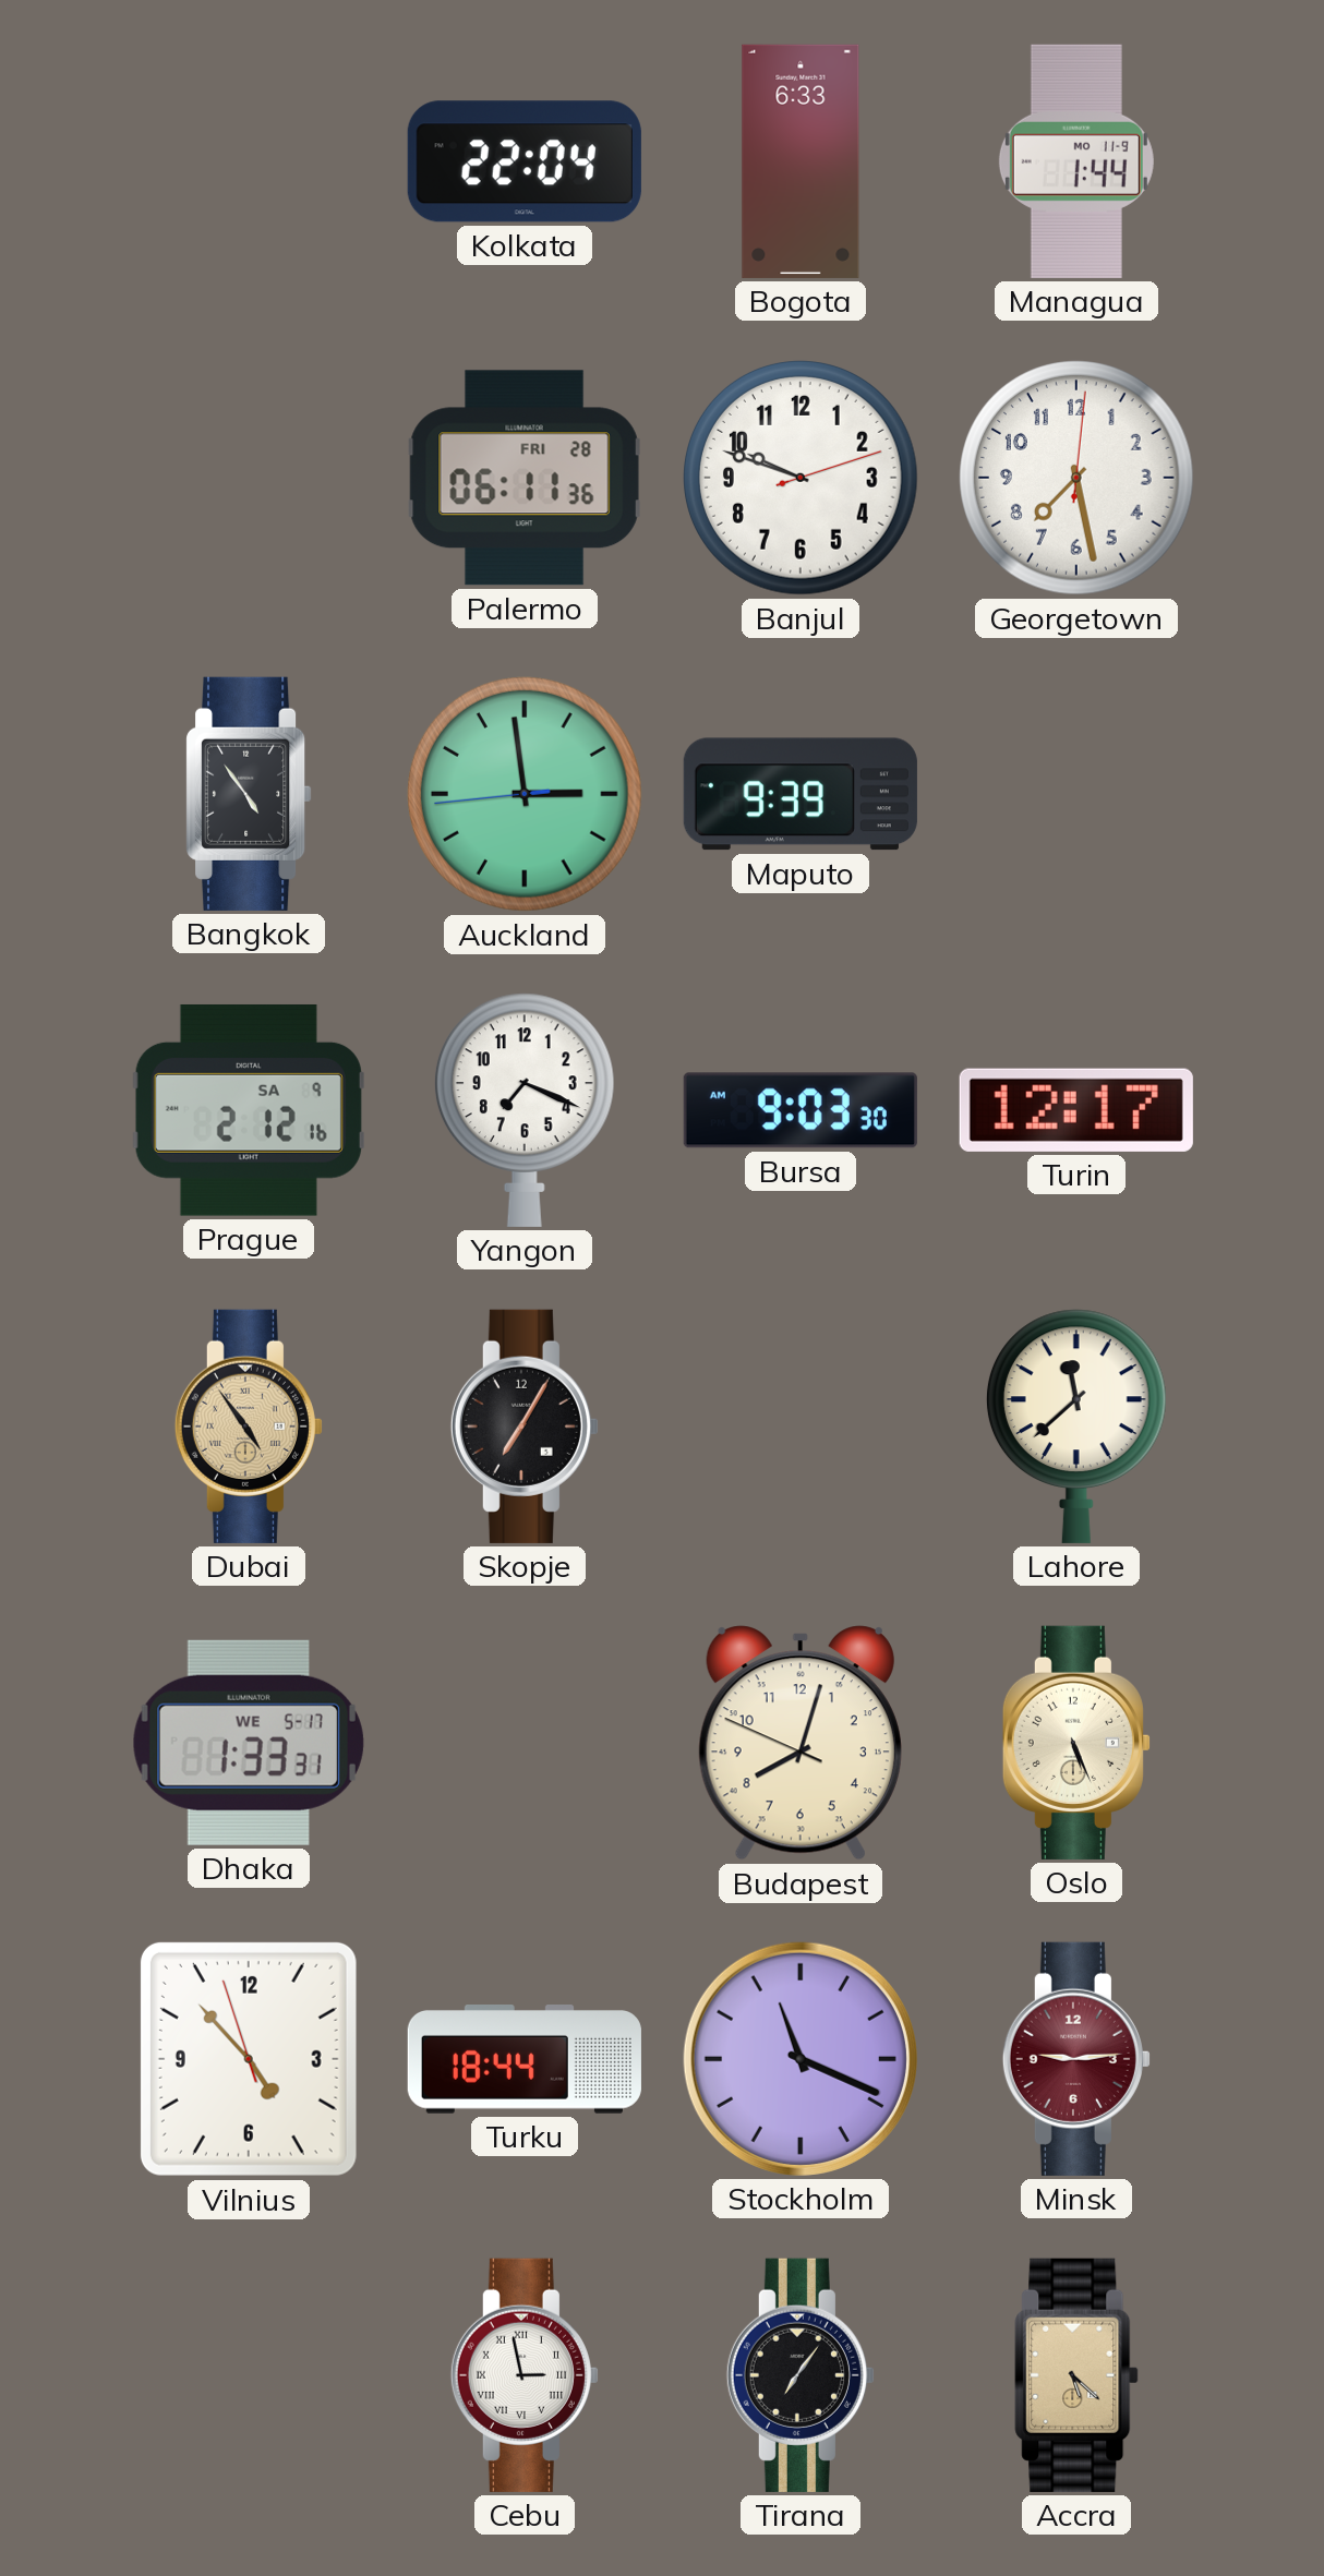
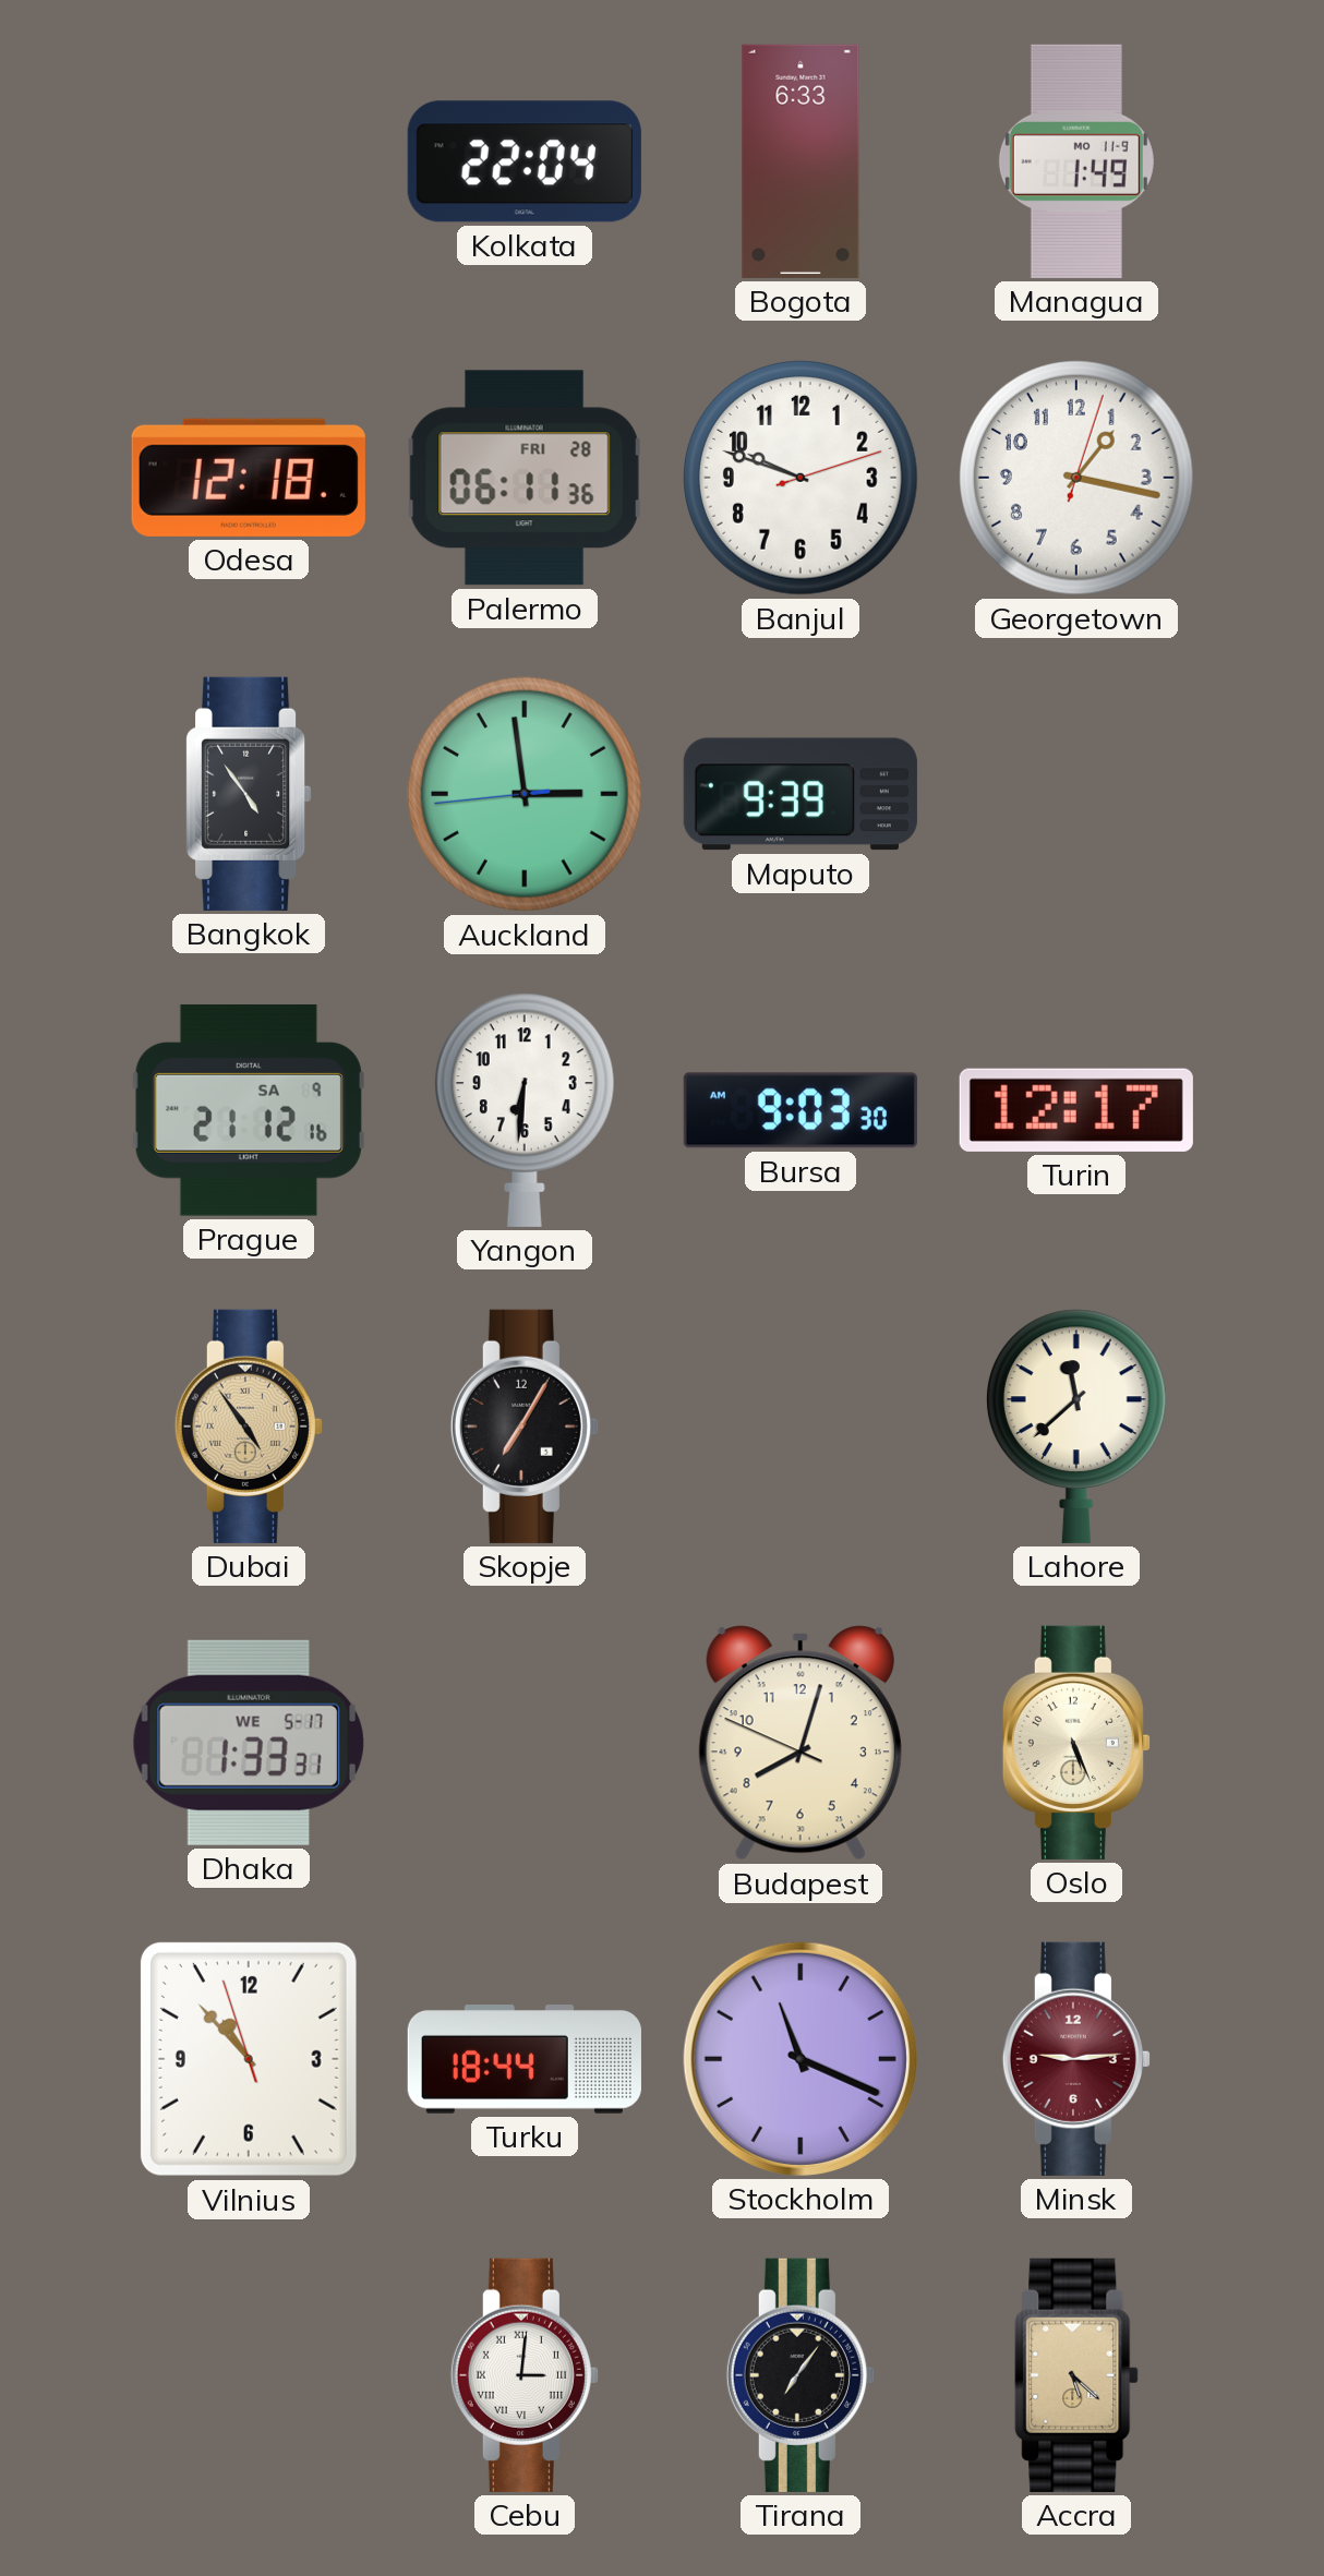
Managua: 1:44 -> 1:49 (1076, 161)
Odesa: none -> 12:18 (249, 478)
Georgetown: 7:28 -> 1:17 (1078, 479)
Prague: 2:12 -> 21:12 (249, 1110)
Yangon: 7:19 -> 6:31 (525, 1110)
Vilnius: 4:52 -> 10:52 (249, 2059)
Cebu: 2:58 -> 3:01 (525, 2375)
